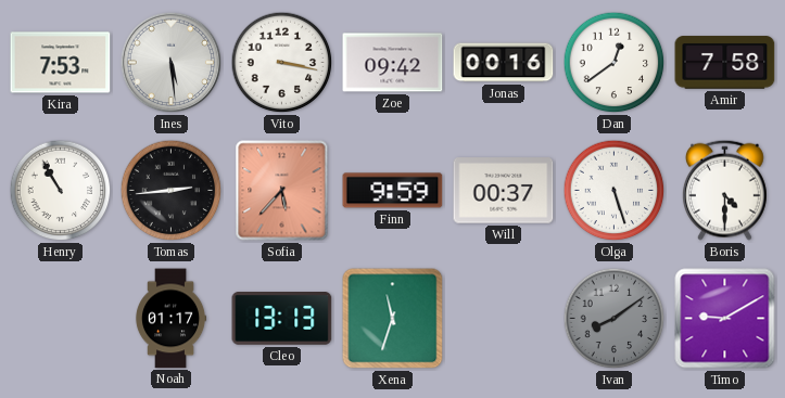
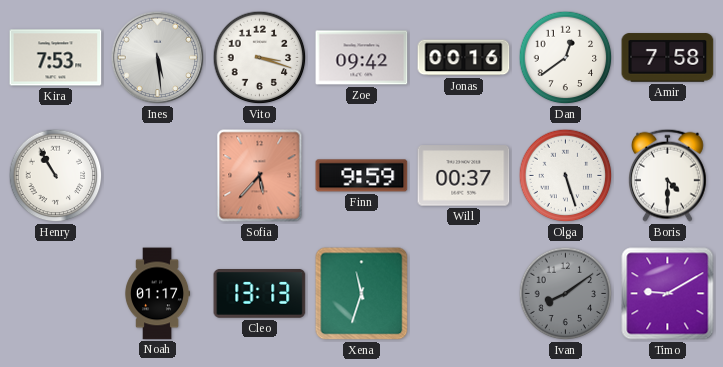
Vito: 3:17 -> 3:18 (260, 58)
Tomas: 2:44 -> none (172, 191)
